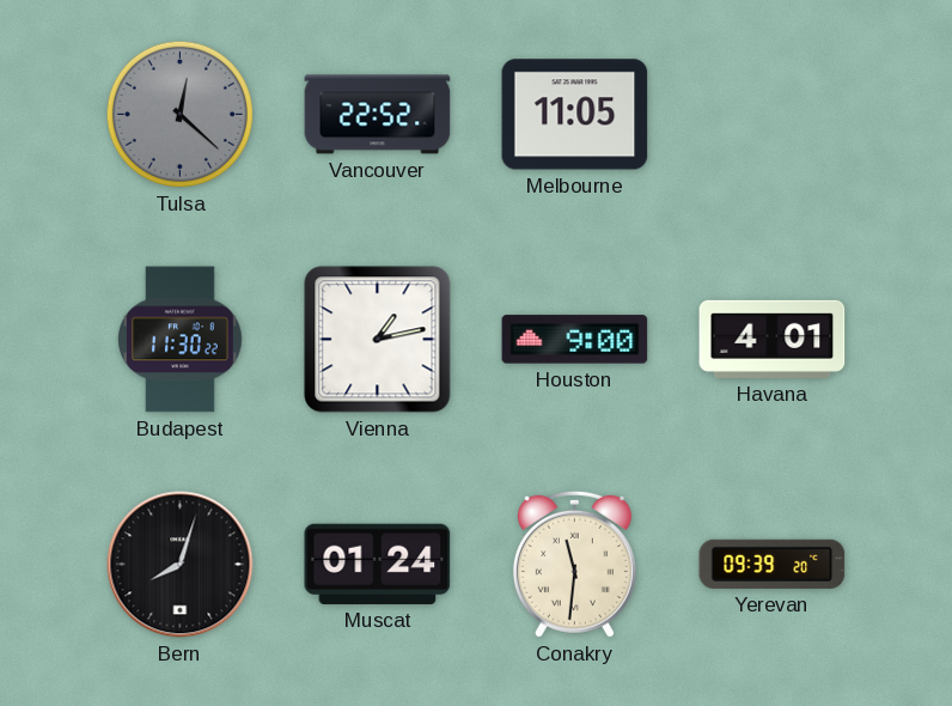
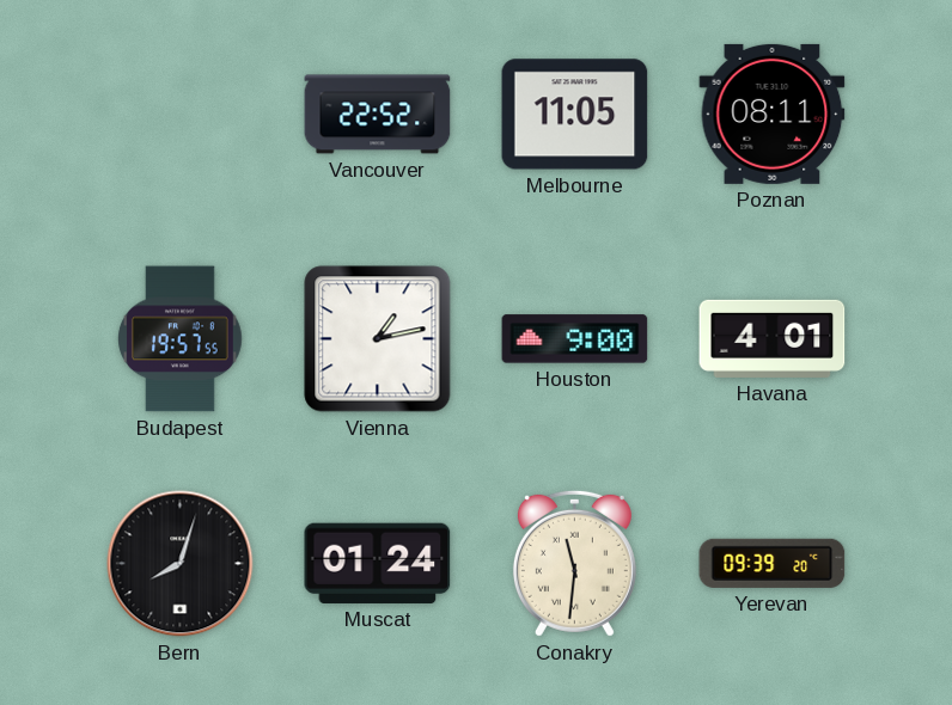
Tulsa: 12:22 -> none (179, 114)
Poznan: none -> 08:11 (773, 114)
Budapest: 11:30 -> 19:57 (181, 339)
